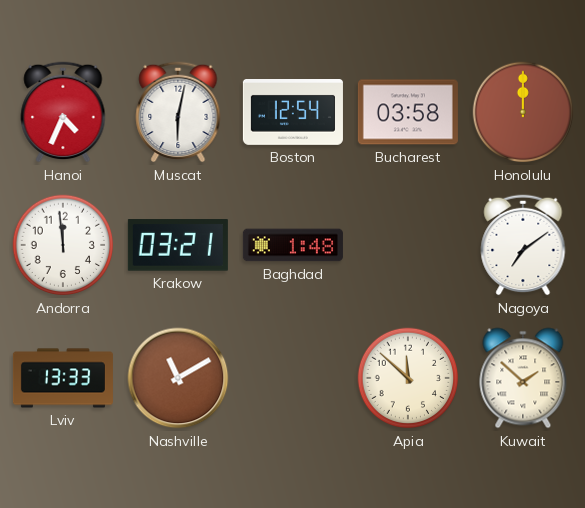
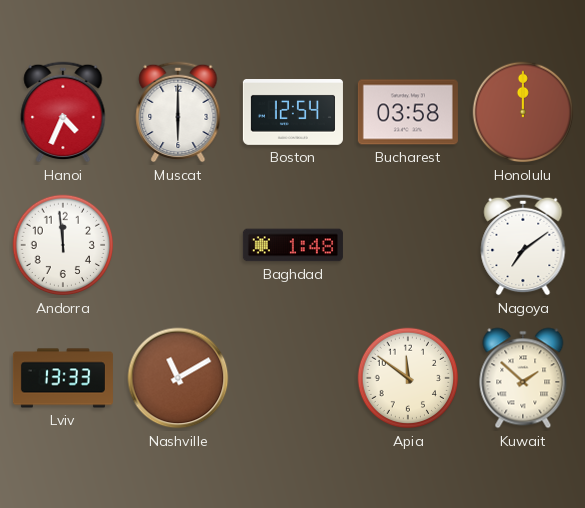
Muscat: 6:02 -> 6:00 (178, 112)
Krakow: 03:21 -> none (178, 245)
Apia: 11:52 -> 11:51 (408, 378)
